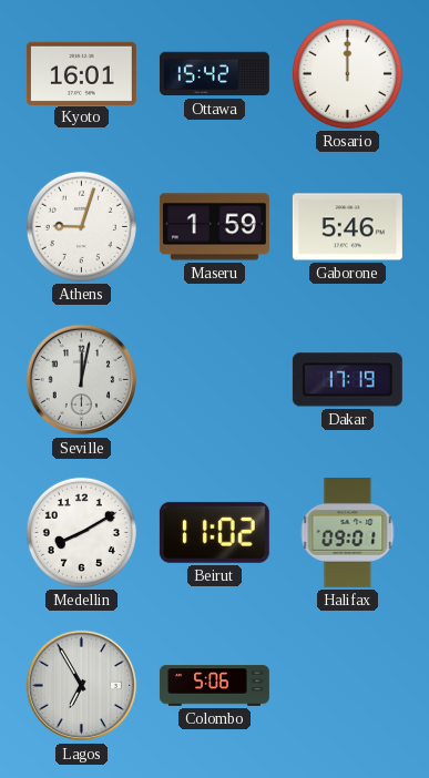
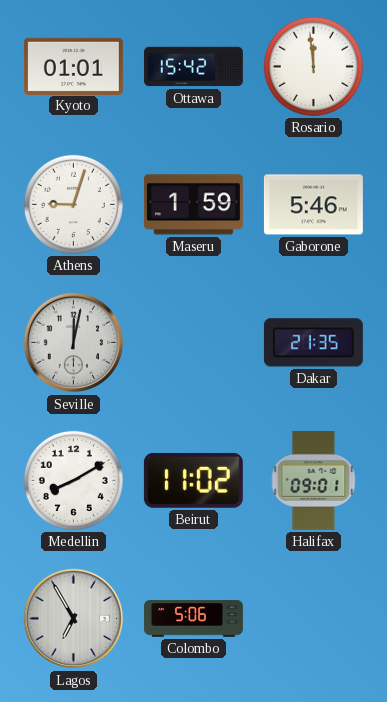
Kyoto: 16:01 -> 01:01 (73, 66)
Rosario: 12:00 -> 11:59 (313, 66)
Dakar: 17:19 -> 21:35 (313, 343)
